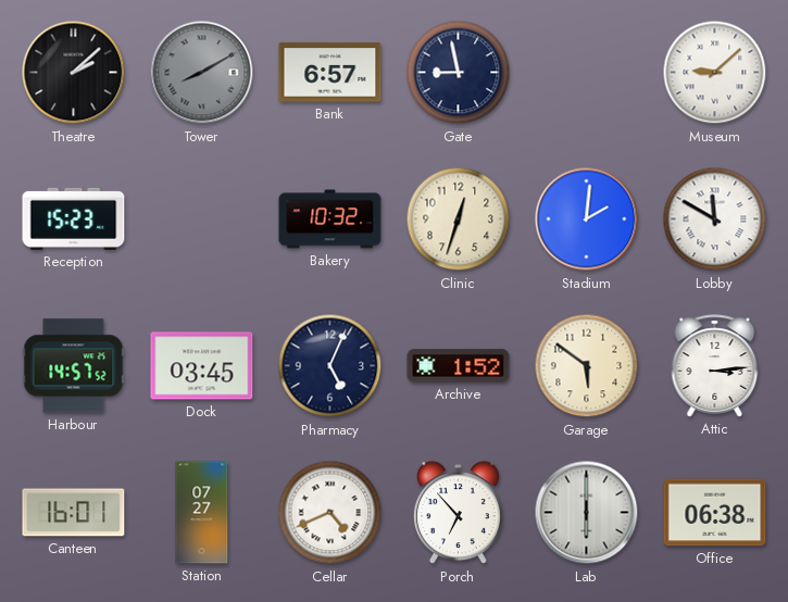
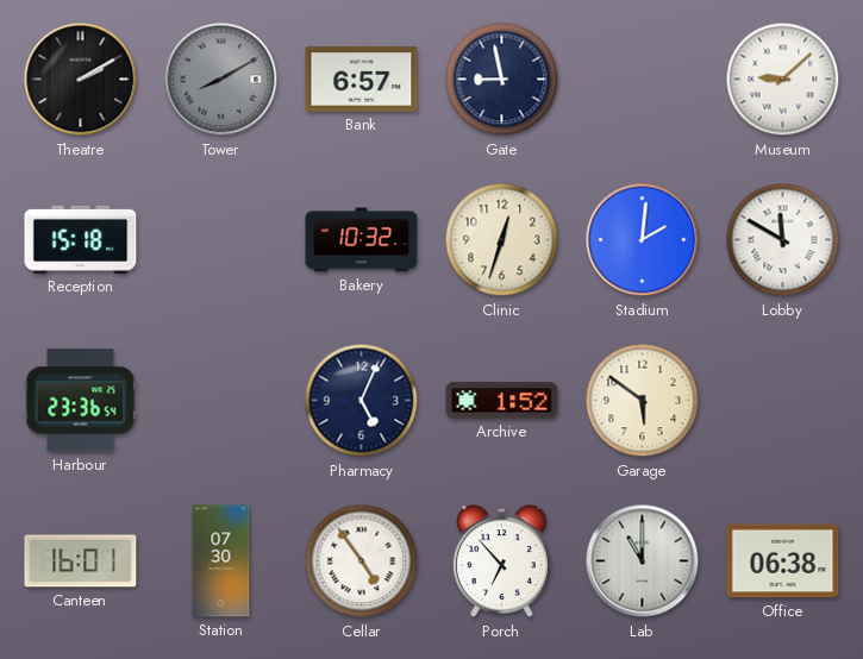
Theatre: 2:08 -> 2:10 (81, 80)
Reception: 15:23 -> 15:18 (81, 239)
Harbour: 14:57 -> 23:36 (81, 401)
Dock: 03:45 -> none (202, 366)
Attic: 3:14 -> none (715, 366)
Station: 07:27 -> 07:30 (221, 561)
Cellar: 4:41 -> 4:54 (362, 561)
Lab: 6:00 -> 11:00 (643, 561)
